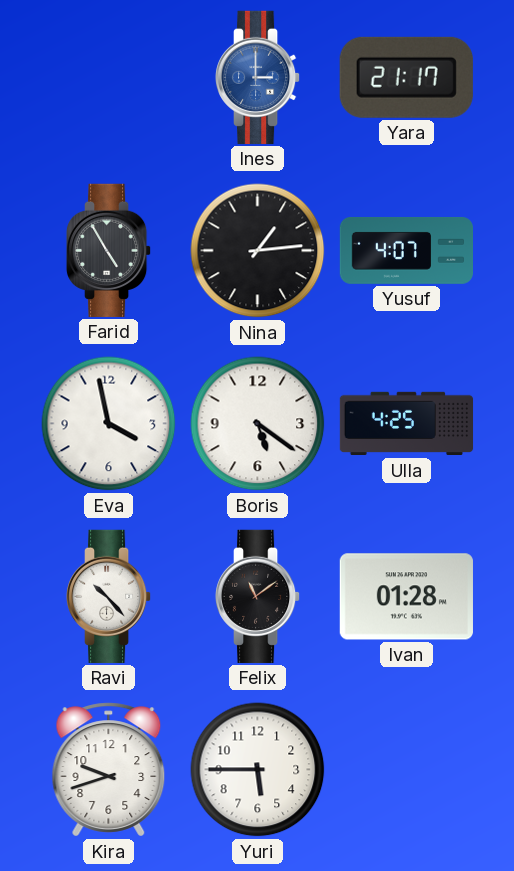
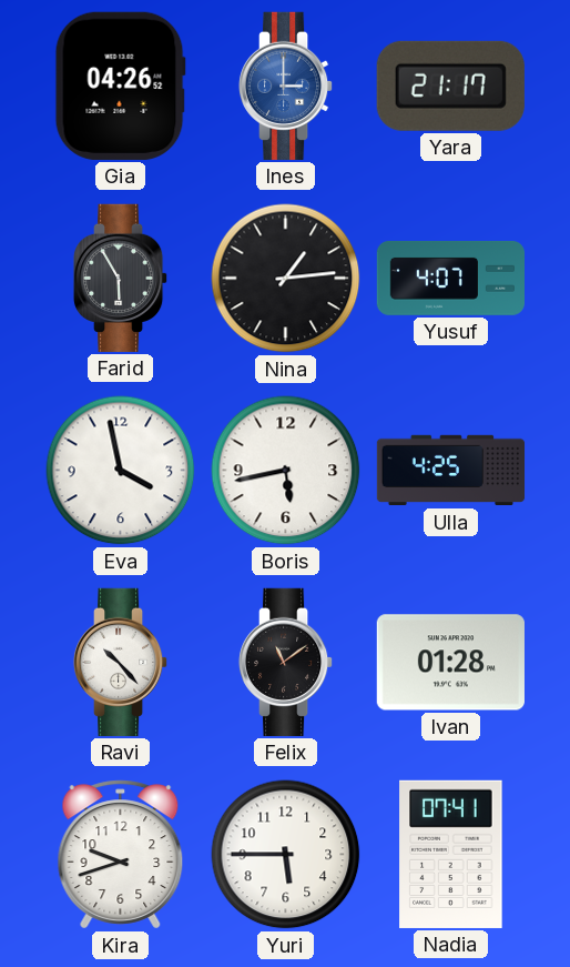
Gia: none -> 04:26 (120, 85)
Farid: 4:55 -> 5:55 (121, 278)
Boris: 5:21 -> 5:43 (286, 471)
Nadia: none -> 07:41 (451, 854)
